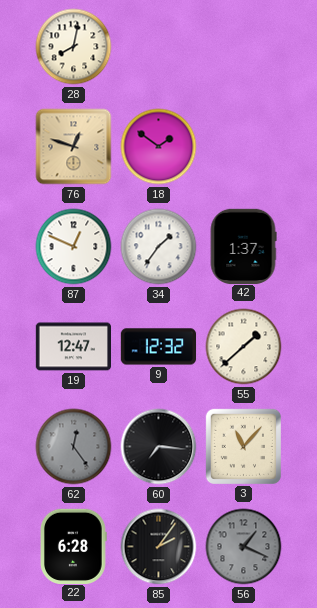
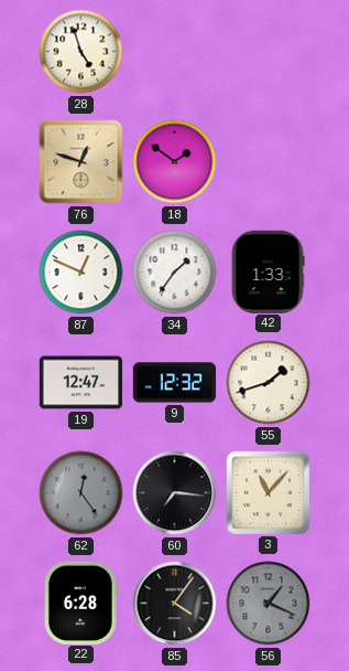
28: 8:02 -> 4:57 (81, 52)
42: 1:37 -> 1:33 (268, 271)
55: 1:38 -> 1:42 (269, 383)
85: 2:06 -> 4:06 (175, 604)
